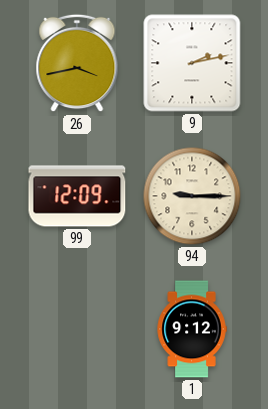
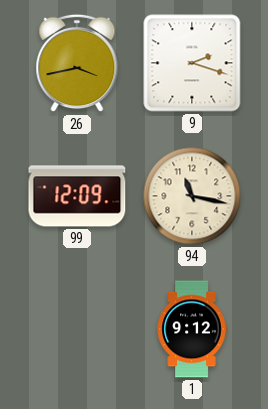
9: 2:13 -> 2:18 (192, 63)
94: 9:15 -> 11:17 (192, 196)
